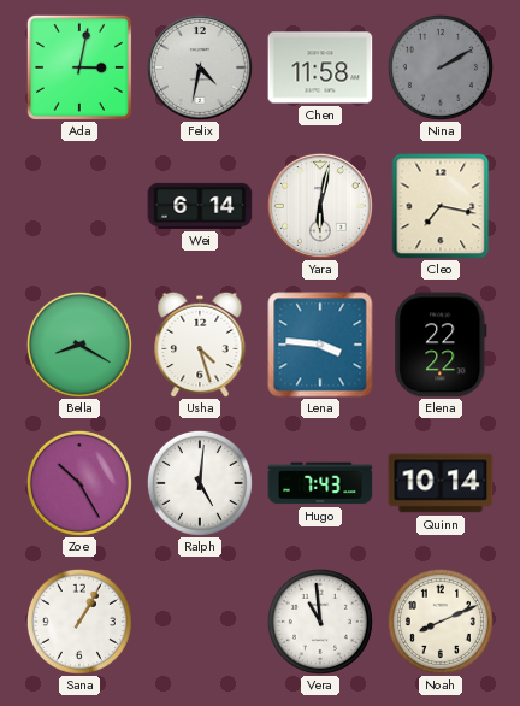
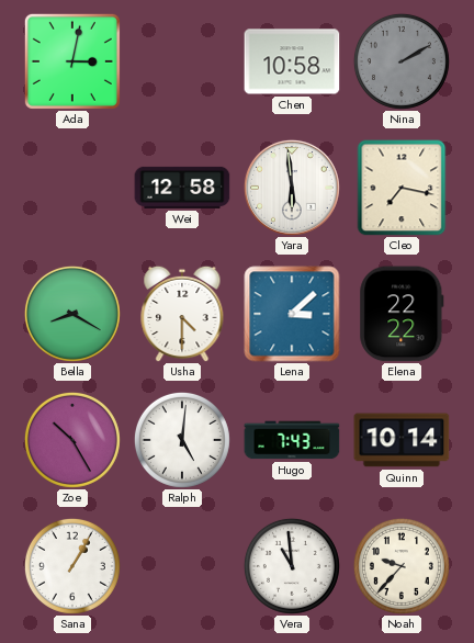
Felix: 4:32 -> none (200, 67)
Chen: 11:58 -> 10:58 (292, 61)
Wei: 6:14 -> 12:58 (182, 188)
Yara: 6:02 -> 5:59 (292, 188)
Usha: 4:27 -> 4:30 (182, 314)
Lena: 3:46 -> 3:08 (292, 314)
Noah: 8:11 -> 9:37 (402, 566)
